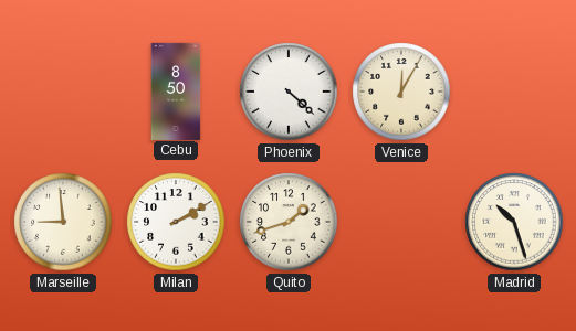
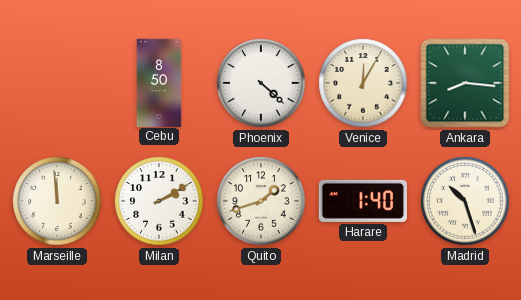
Ankara: none -> 8:16 (465, 83)
Marseille: 8:59 -> 11:59 (57, 201)
Harare: none -> 1:40 (363, 201)
